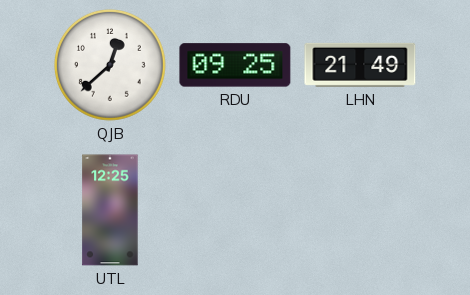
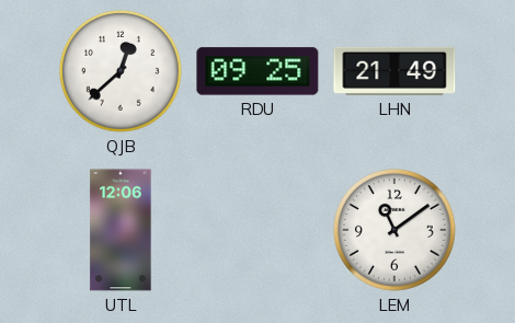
UTL: 12:25 -> 12:06 (121, 230)
LEM: none -> 11:09 (394, 230)
